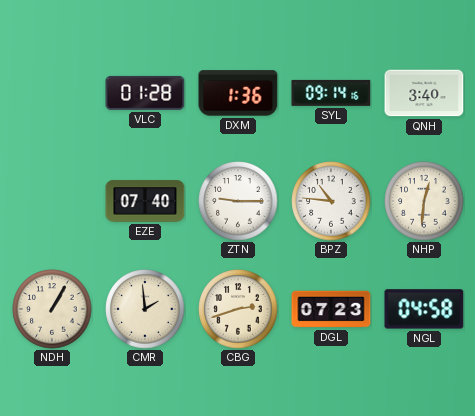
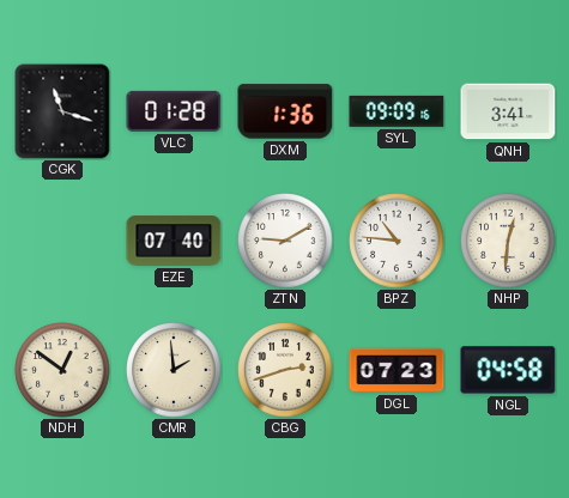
CGK: none -> 11:18 (62, 111)
SYL: 09:14 -> 09:09 (397, 111)
QNH: 3:40 -> 3:41 (508, 111)
ZTN: 9:15 -> 9:10 (285, 241)
NDH: 1:05 -> 12:51 (62, 370)
